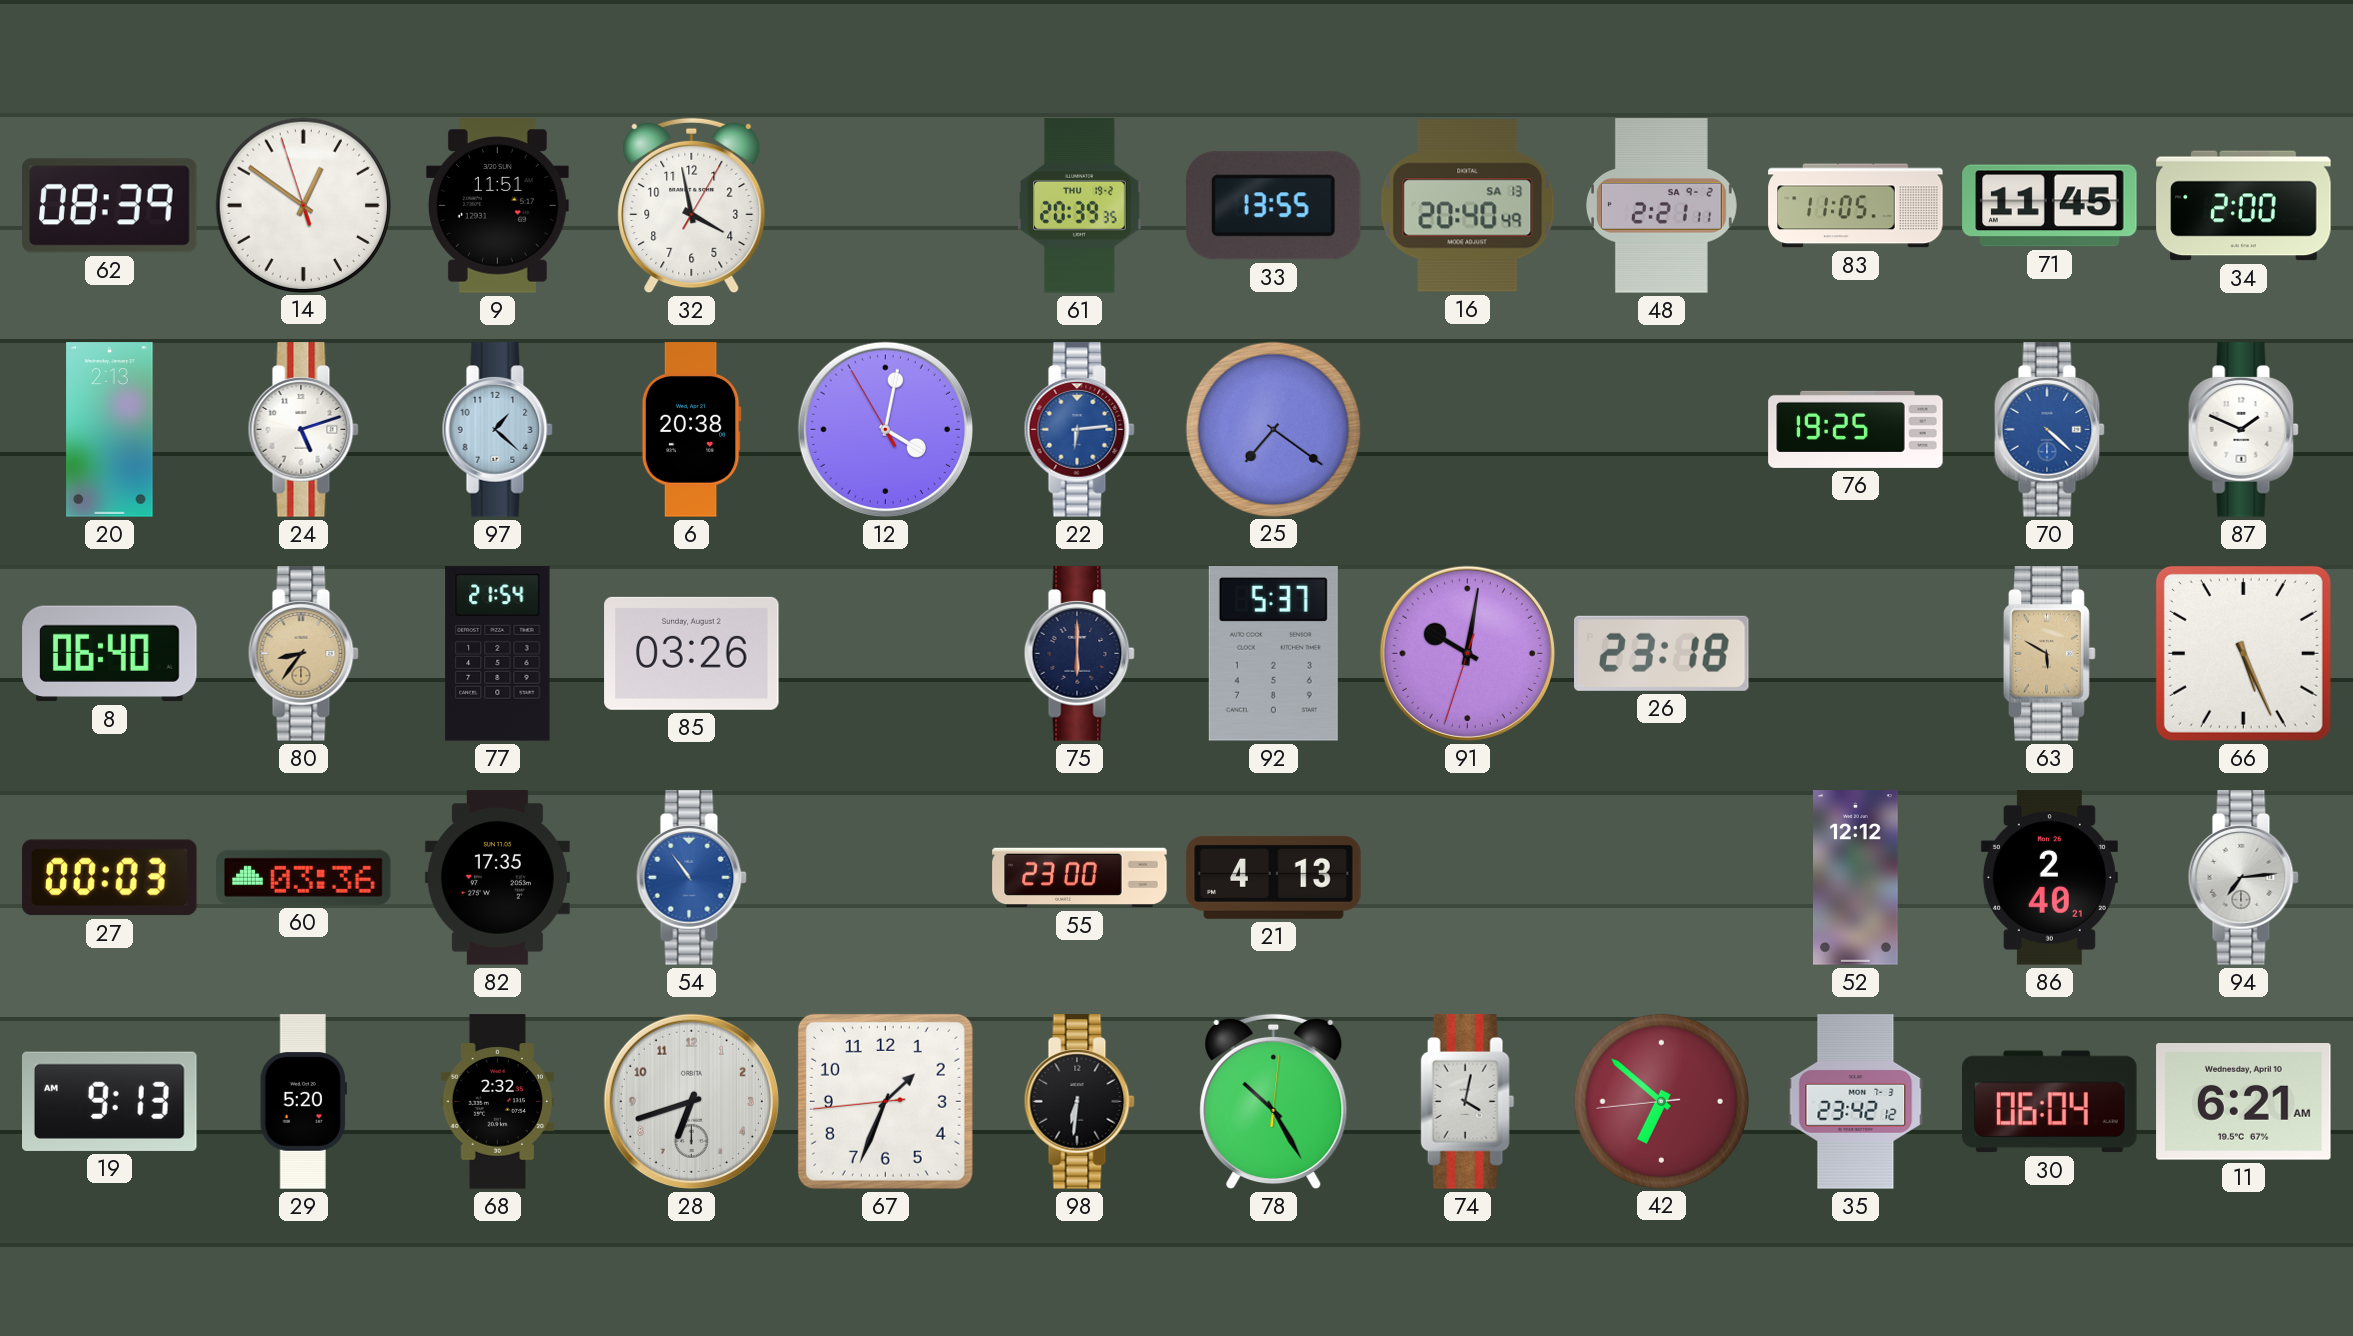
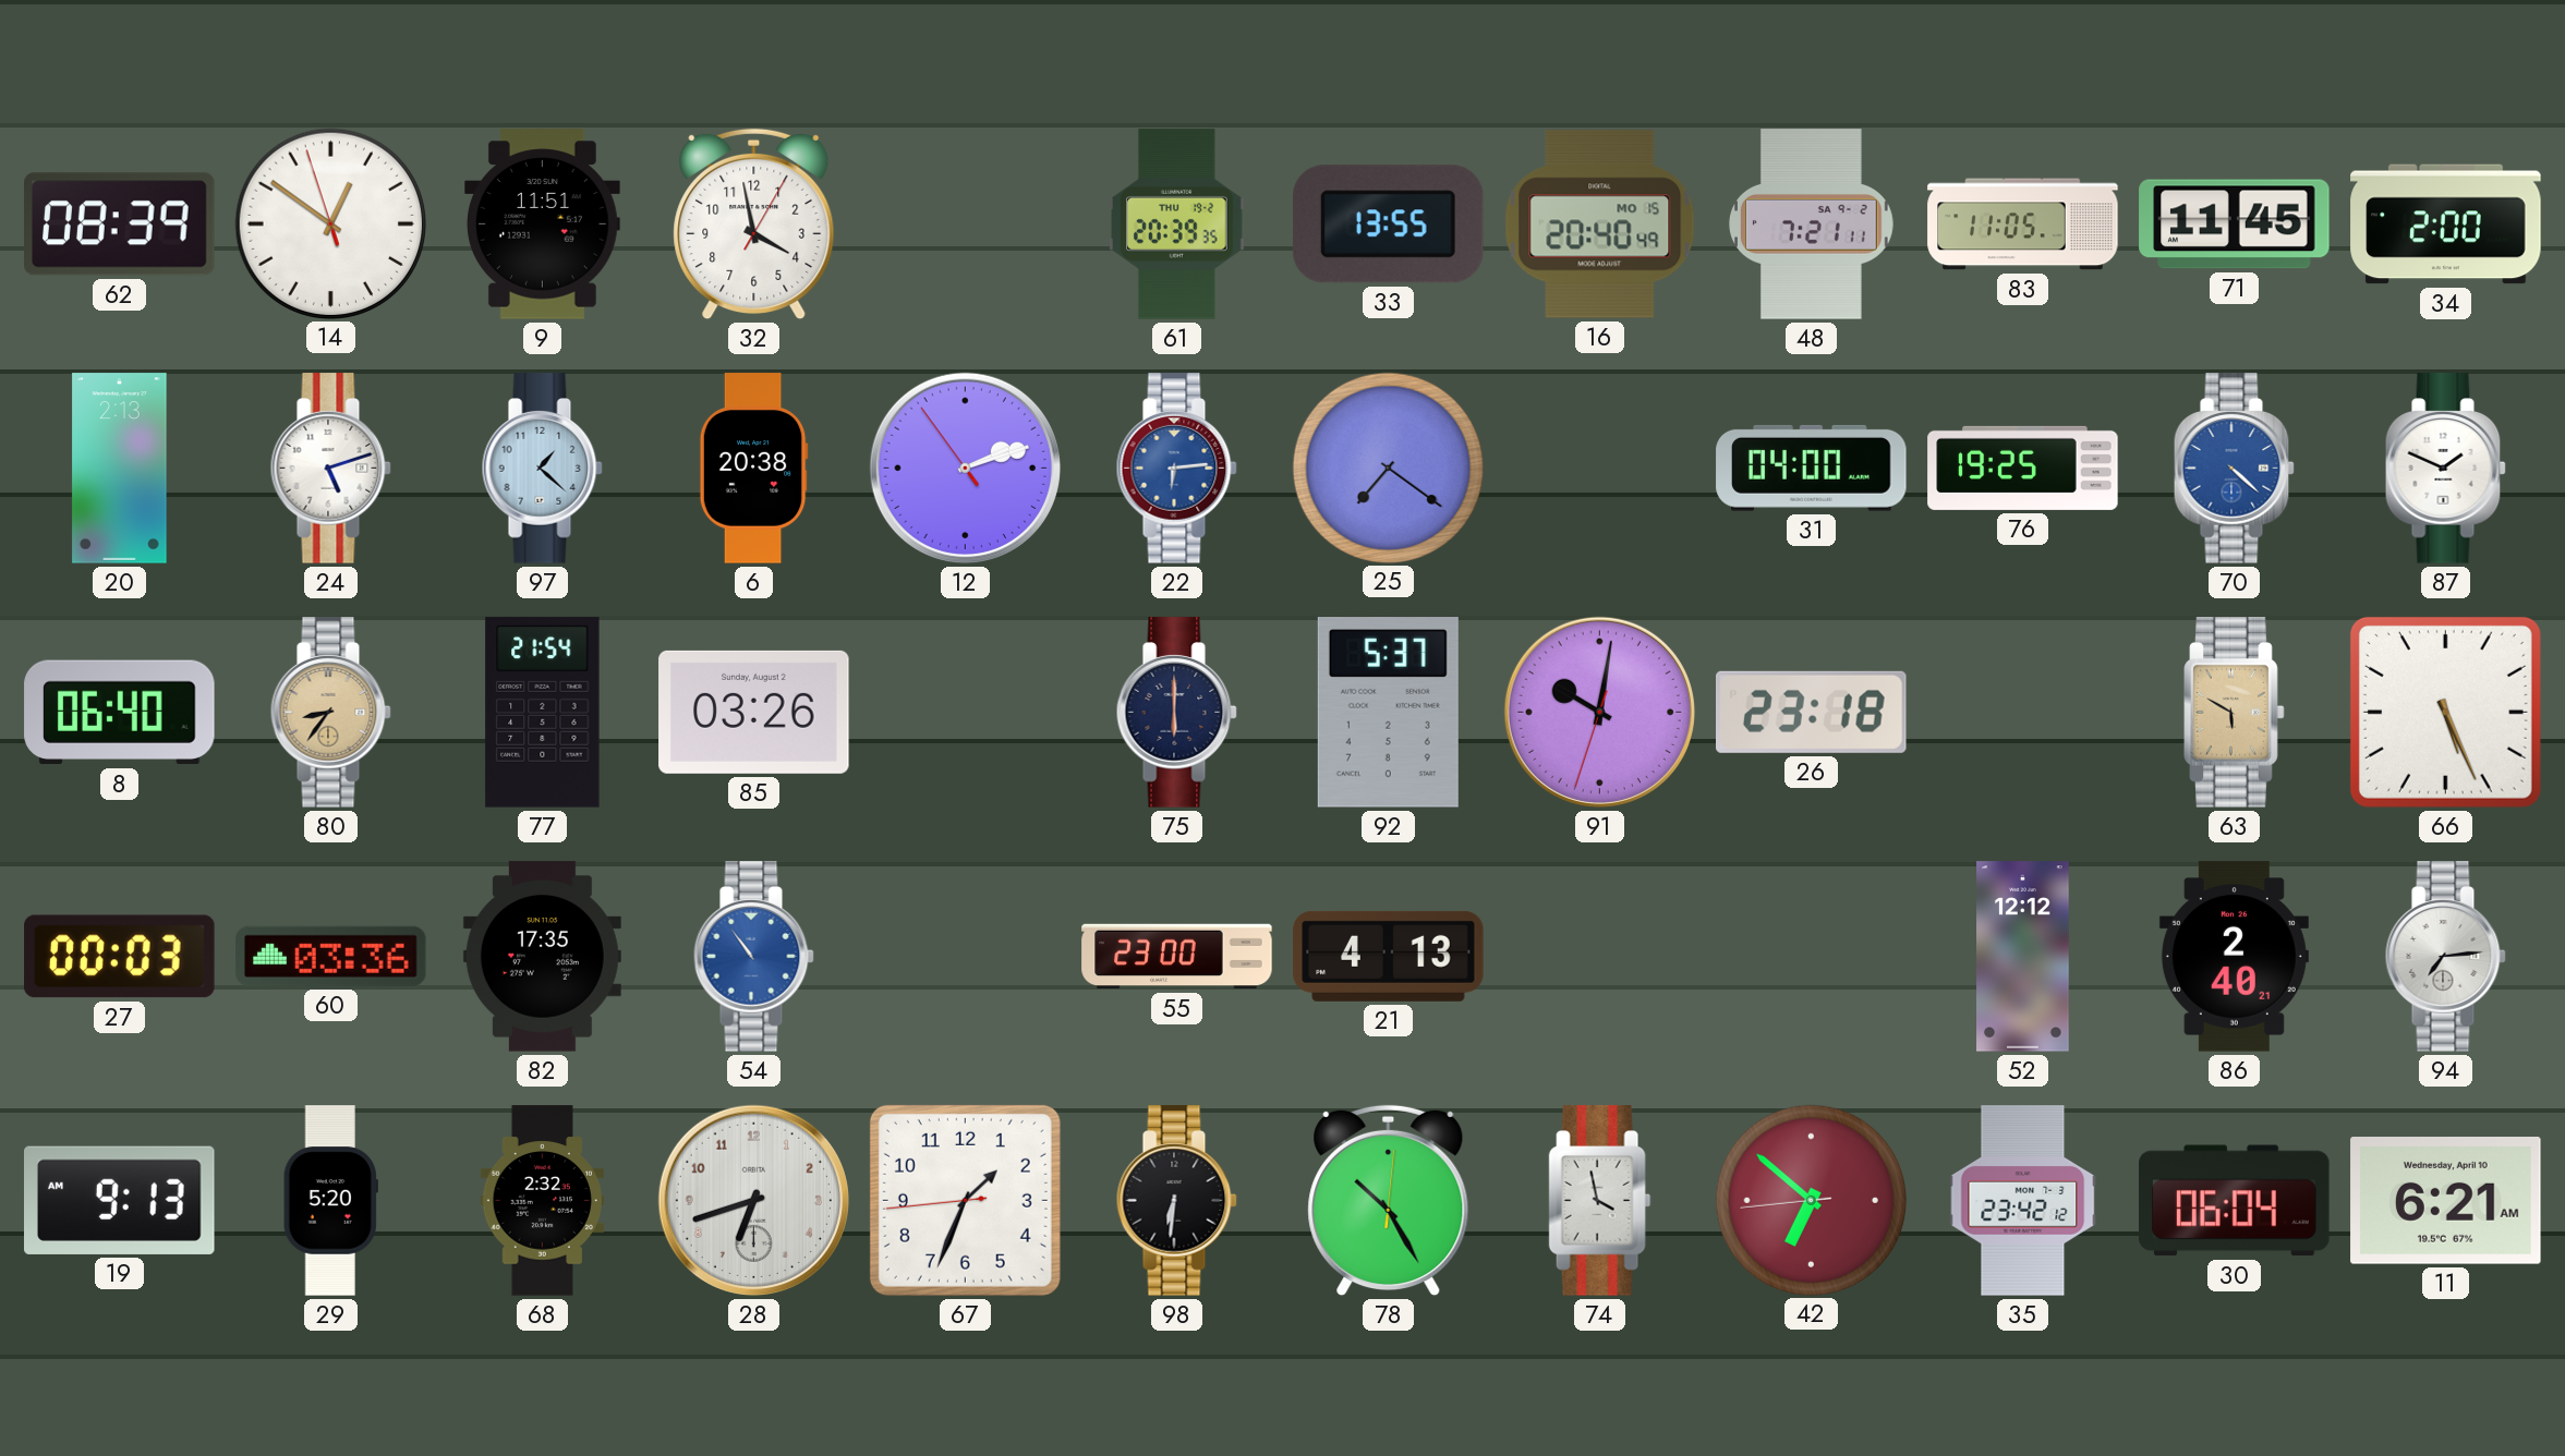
16 date: SA 13 -> MO 15 (1600, 225)
48: 2:21 -> 7:21 (1811, 225)
12: 4:01 -> 2:11 (965, 468)
31: none -> 04:00 (1812, 468)
74: 4:02 -> 3:58 (1600, 1201)
